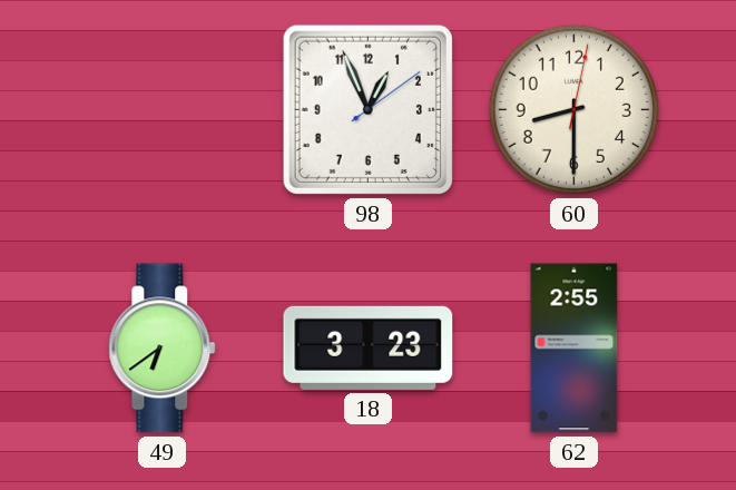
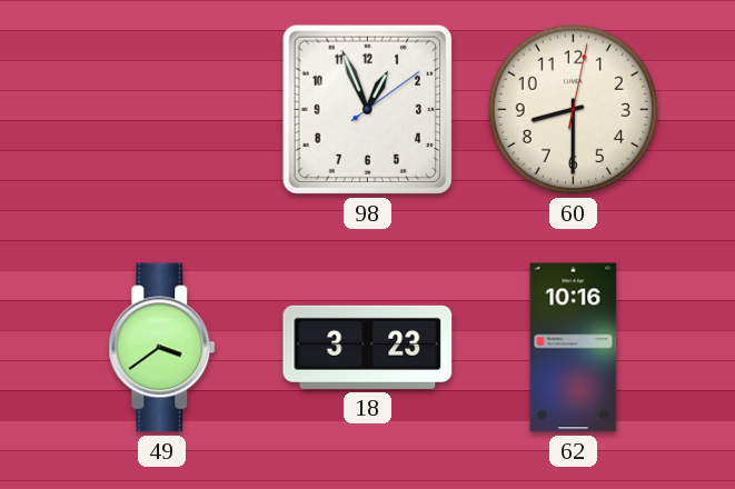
49: 6:39 -> 3:39 (162, 348)
62: 2:55 -> 10:16 (574, 348)
